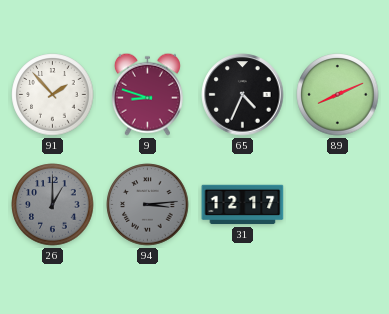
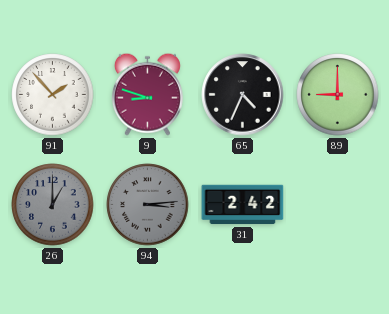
89: 8:11 -> 9:00 (338, 95)
31: 12:17 -> 2:42 (243, 205)
